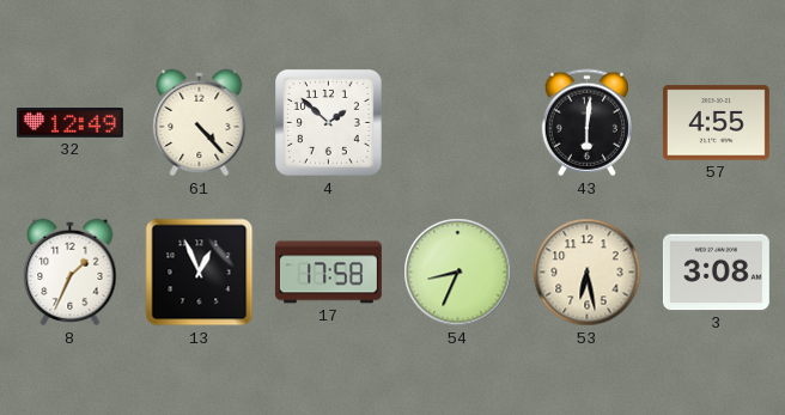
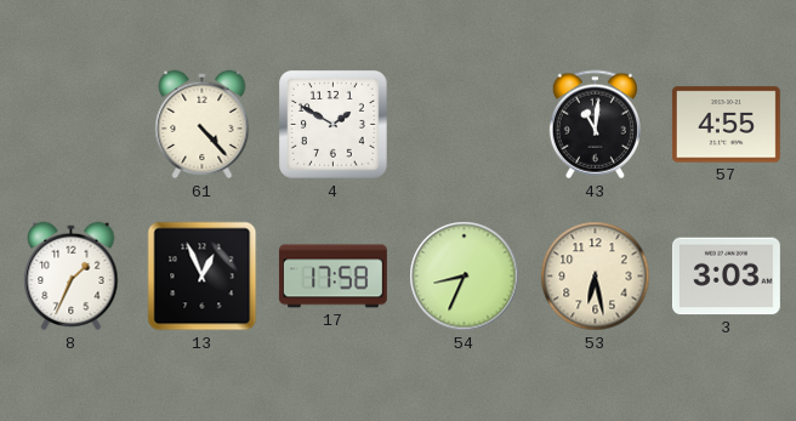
32: 12:49 -> none (69, 123)
4: 1:52 -> 1:50 (334, 125)
43: 6:01 -> 11:01 (595, 125)
3: 3:08 -> 3:03 (726, 277)
